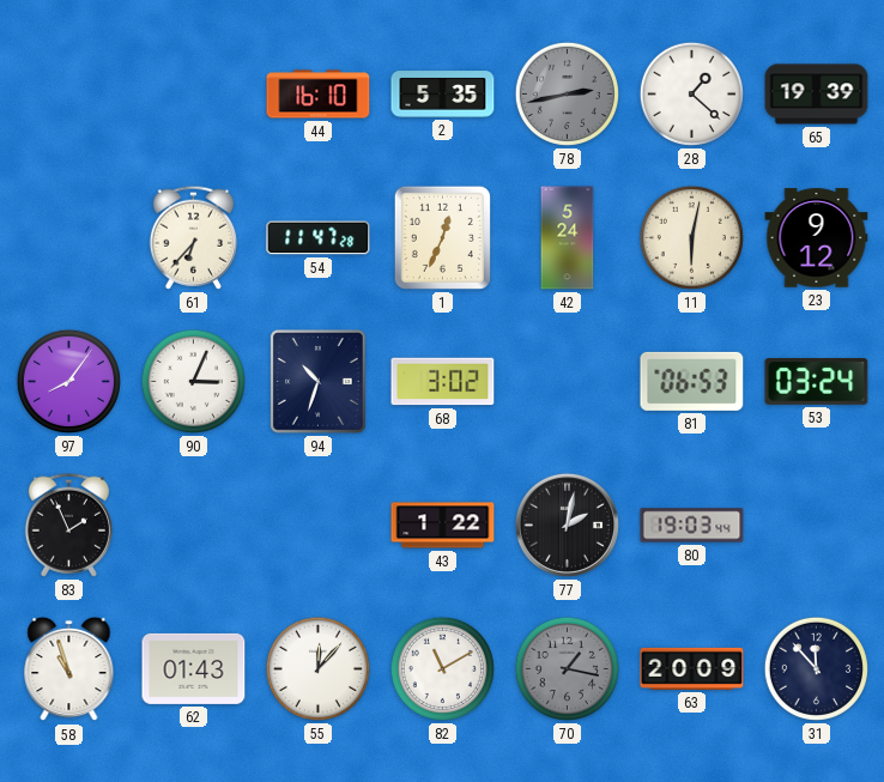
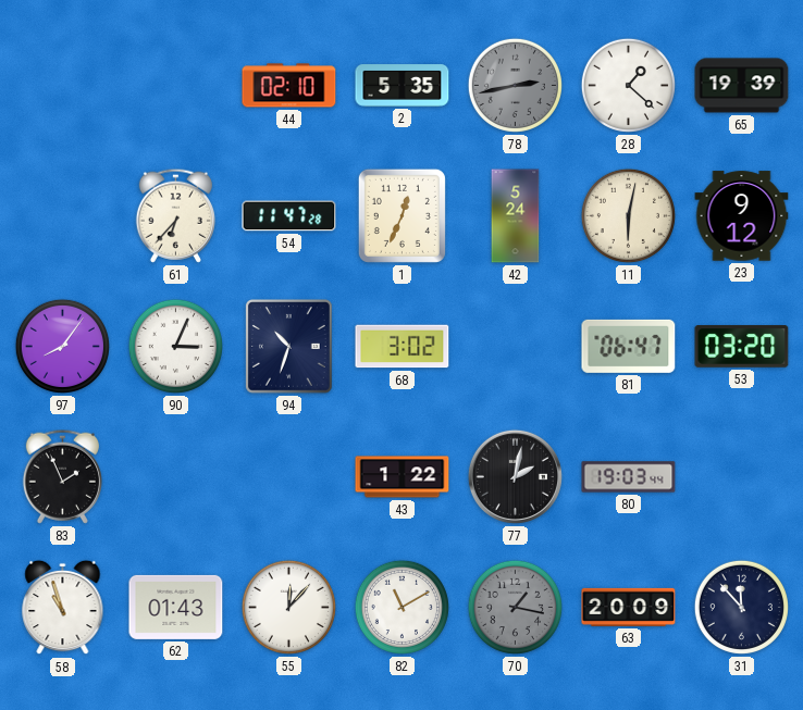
44: 16:10 -> 02:10 (289, 86)
81: 06:53 -> 06:47 (629, 346)
53: 03:24 -> 03:20 (742, 347)
